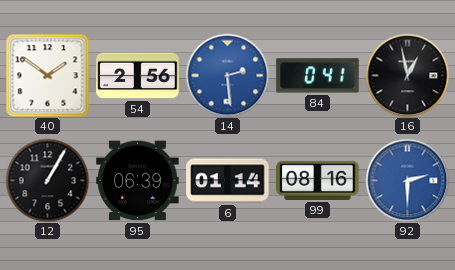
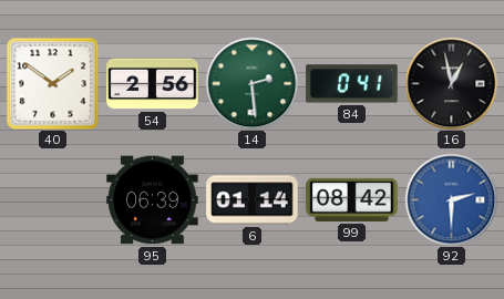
14 dial: blue -> green (251, 83)
12: 1:05 -> none (47, 180)
99: 08:16 -> 08:42 (352, 199)
